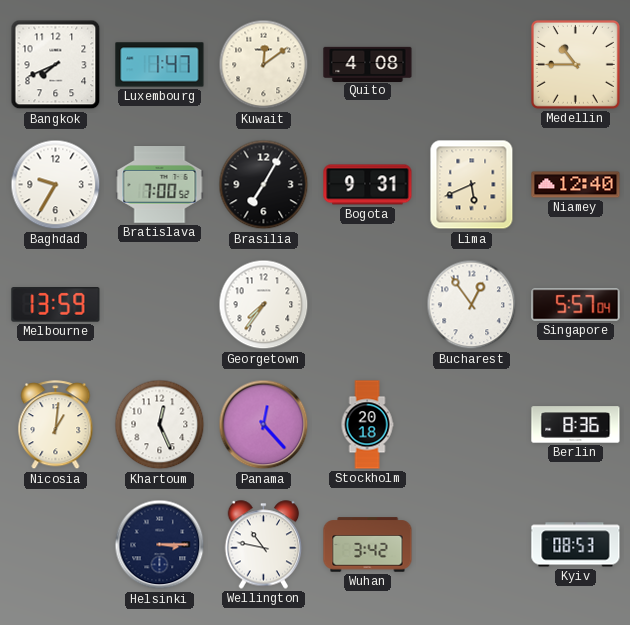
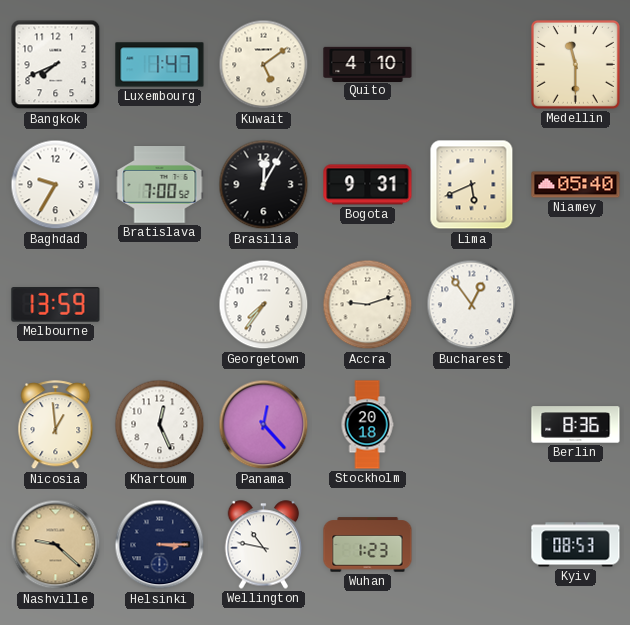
Kuwait: 12:09 -> 5:09 (264, 65)
Quito: 4:08 -> 4:10 (368, 64)
Medellin: 10:45 -> 11:30 (575, 64)
Brasilia: 7:05 -> 12:05 (264, 185)
Niamey: 12:40 -> 05:40 (576, 185)
Accra: none -> 9:12 (368, 305)
Singapore: 5:57 -> none (576, 305)
Nicosia: 1:01 -> 12:59 (56, 425)
Nashville: none -> 9:22 (56, 545)
Wuhan: 3:42 -> 1:23 (368, 545)
